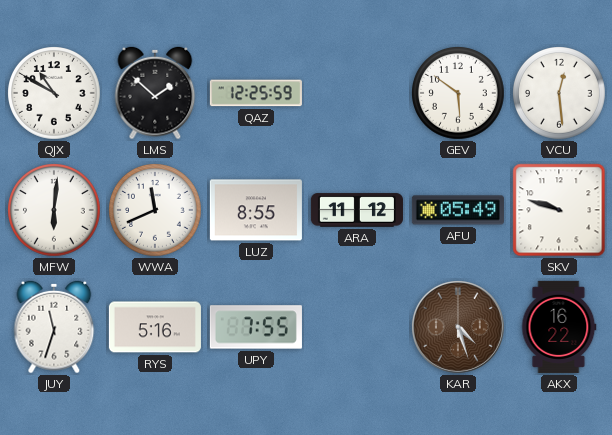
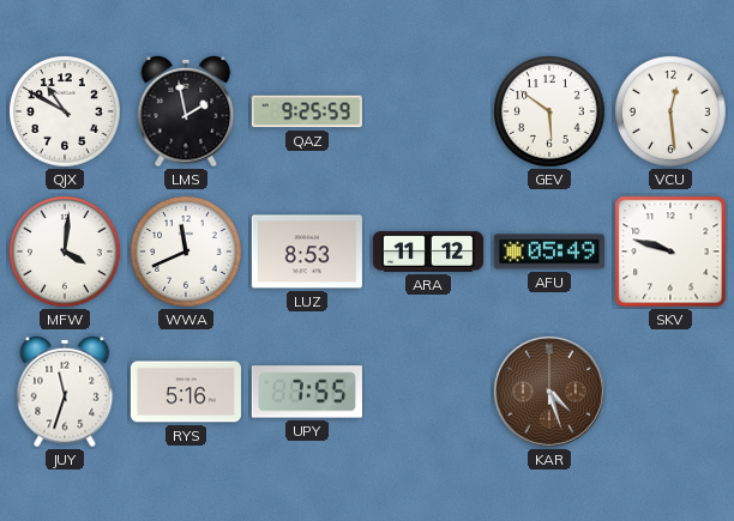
LMS: 1:52 -> 1:58 (186, 111)
QAZ: 12:25 -> 9:25 (307, 111)
MFW: 6:01 -> 4:01 (66, 253)
LUZ: 8:55 -> 8:53 (307, 252)
AKX: 16:22 -> none (559, 327)
